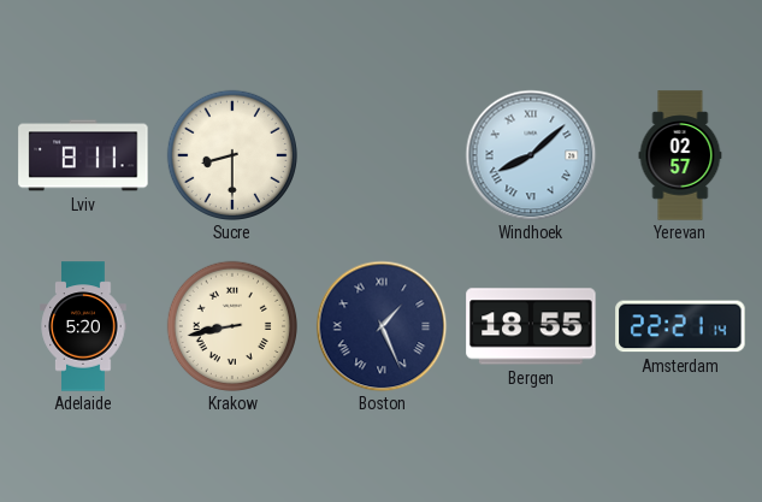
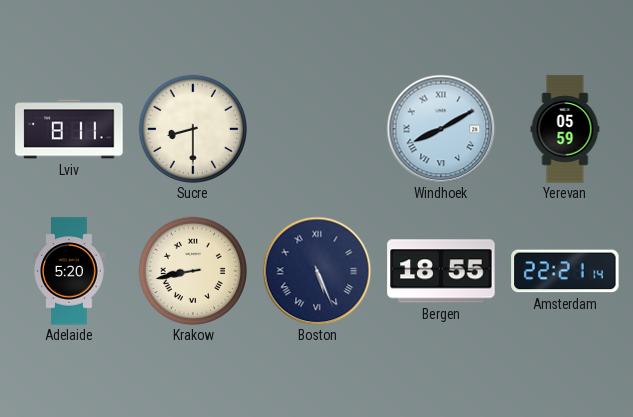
Windhoek: 8:08 -> 8:10 (441, 129)
Yerevan: 02:57 -> 05:59 (565, 129)
Boston: 1:26 -> 5:26 (317, 271)
